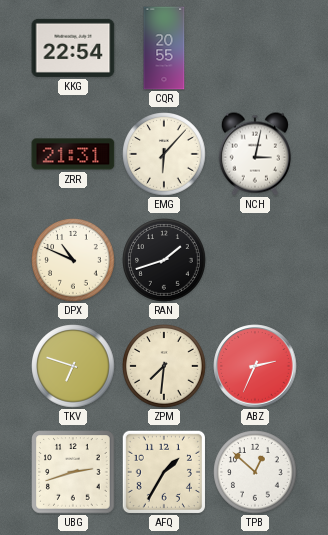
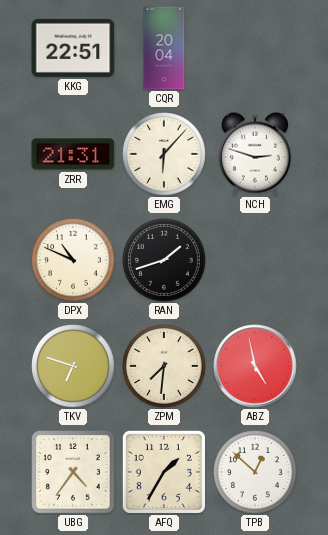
KKG: 22:54 -> 22:51 (73, 48)
CQR: 20:55 -> 20:04 (164, 48)
NCH: 3:02 -> 2:48 (255, 154)
ABZ: 2:34 -> 4:58 (255, 366)
UBG: 2:42 -> 4:36 (73, 472)
